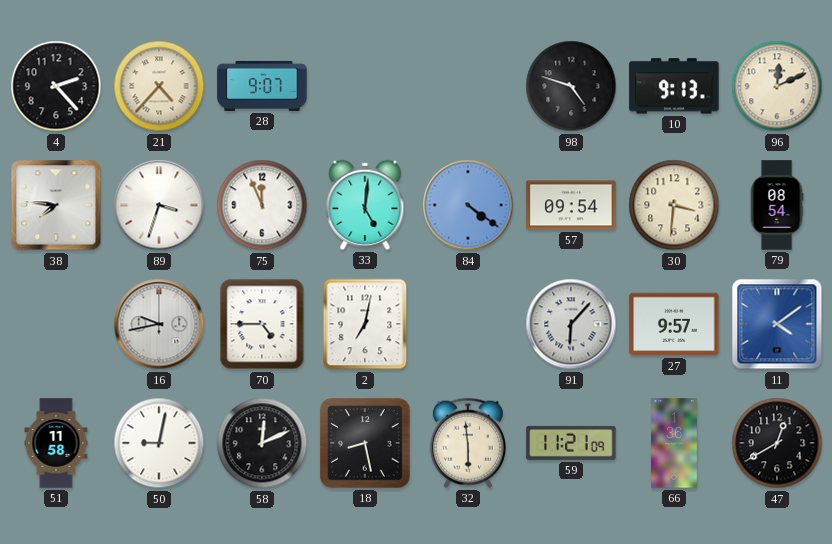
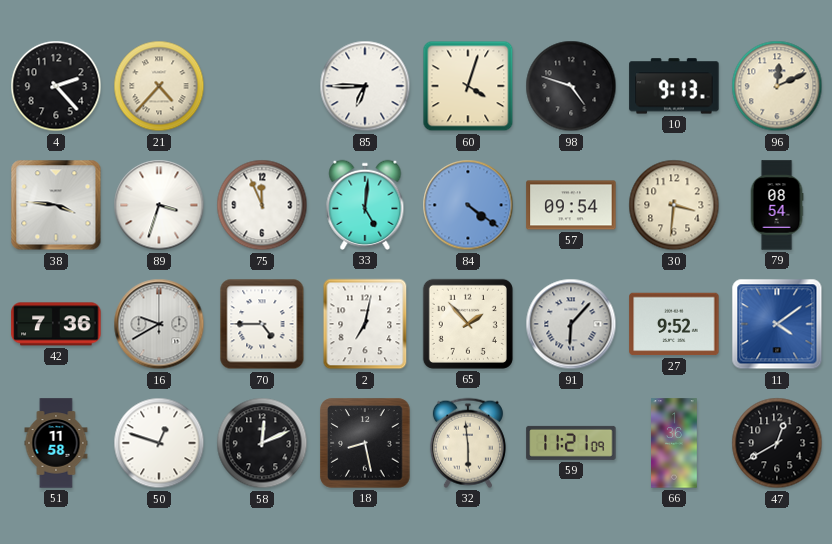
28: 9:07 -> none (262, 86)
85: none -> 6:45 (365, 86)
60: none -> 4:03 (468, 86)
38: 7:46 -> 3:46 (56, 205)
42: none -> 7:36 (56, 324)
16: 9:43 -> 9:40 (159, 324)
65: none -> 1:53 (468, 324)
27: 9:57 -> 9:52 (674, 324)
50: 9:02 -> 12:48 (159, 443)
